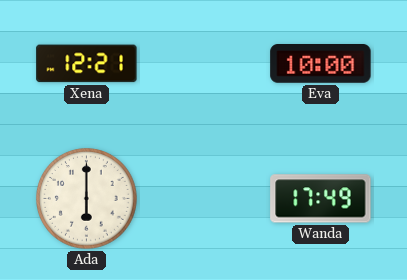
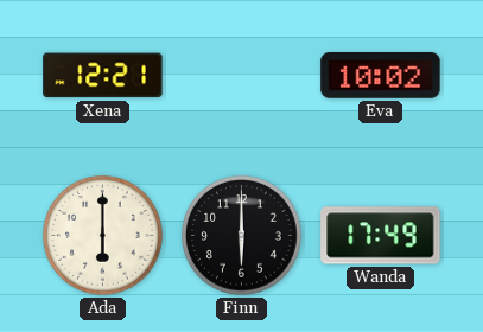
Eva: 10:00 -> 10:02 (381, 76)
Finn: none -> 6:00 (242, 236)
